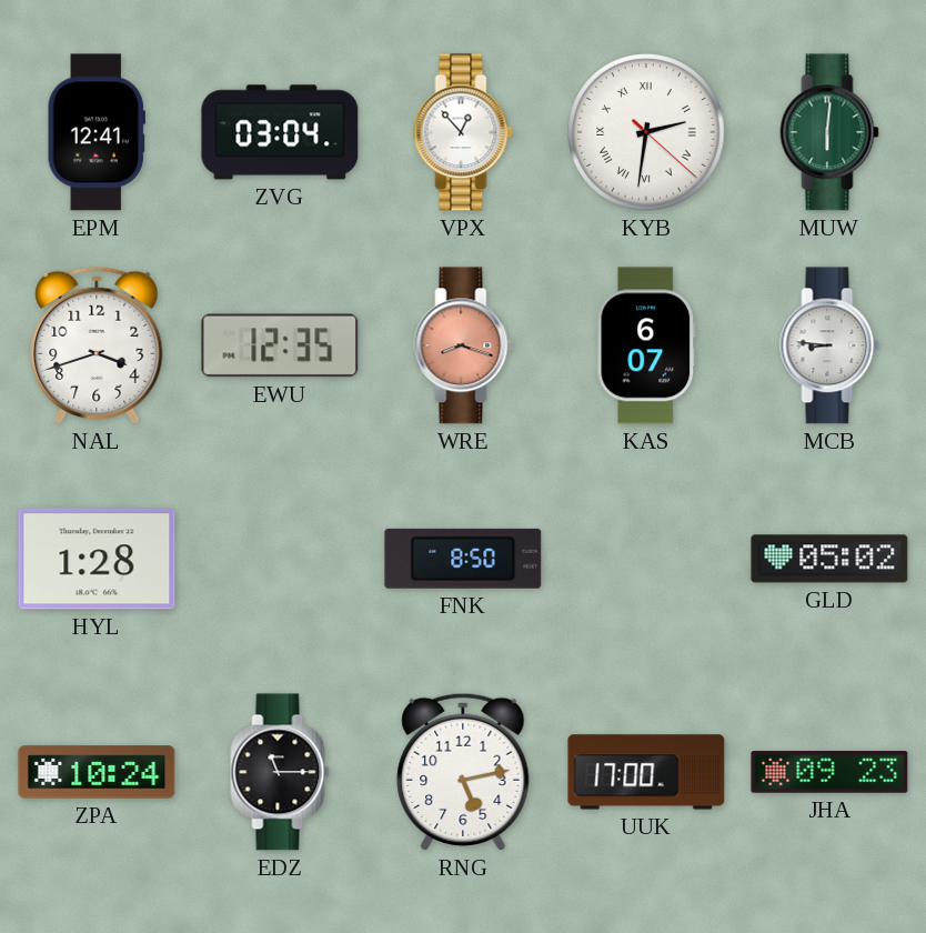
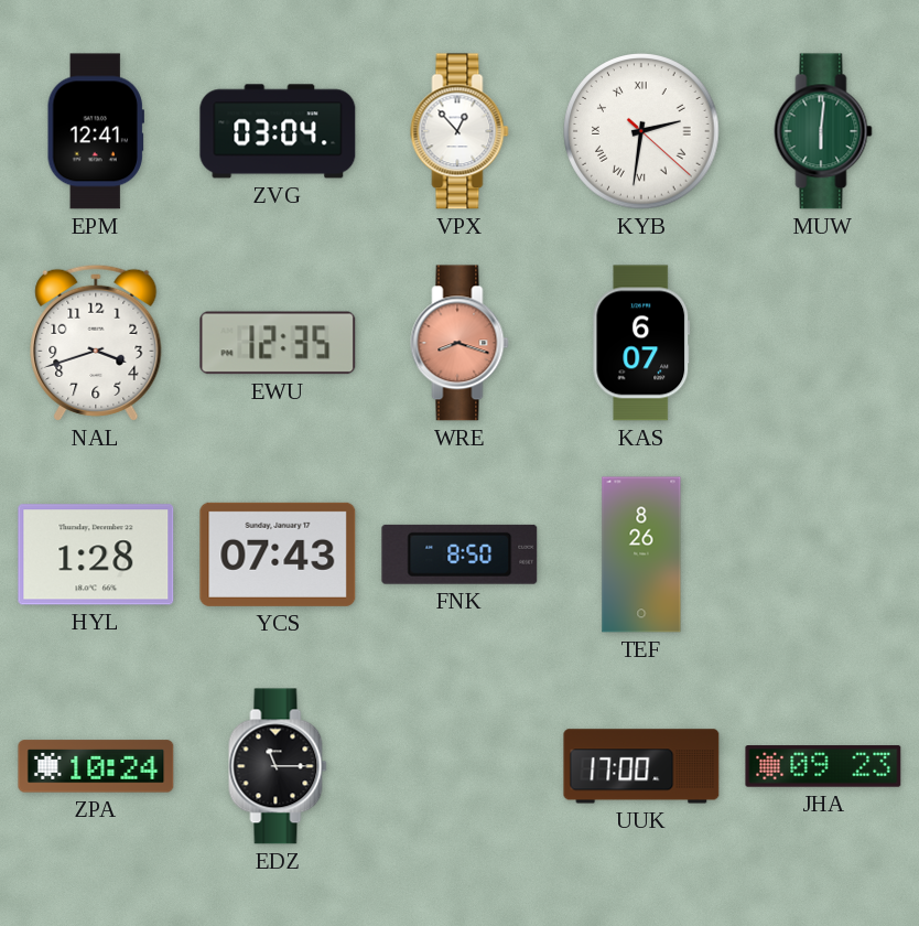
MCB: 8:46 -> none (829, 345)
YCS: none -> 07:43 (278, 554)
TEF: none -> 8:26 (641, 554)
GLD: 05:02 -> none (829, 559)
RNG: 5:13 -> none (463, 772)
